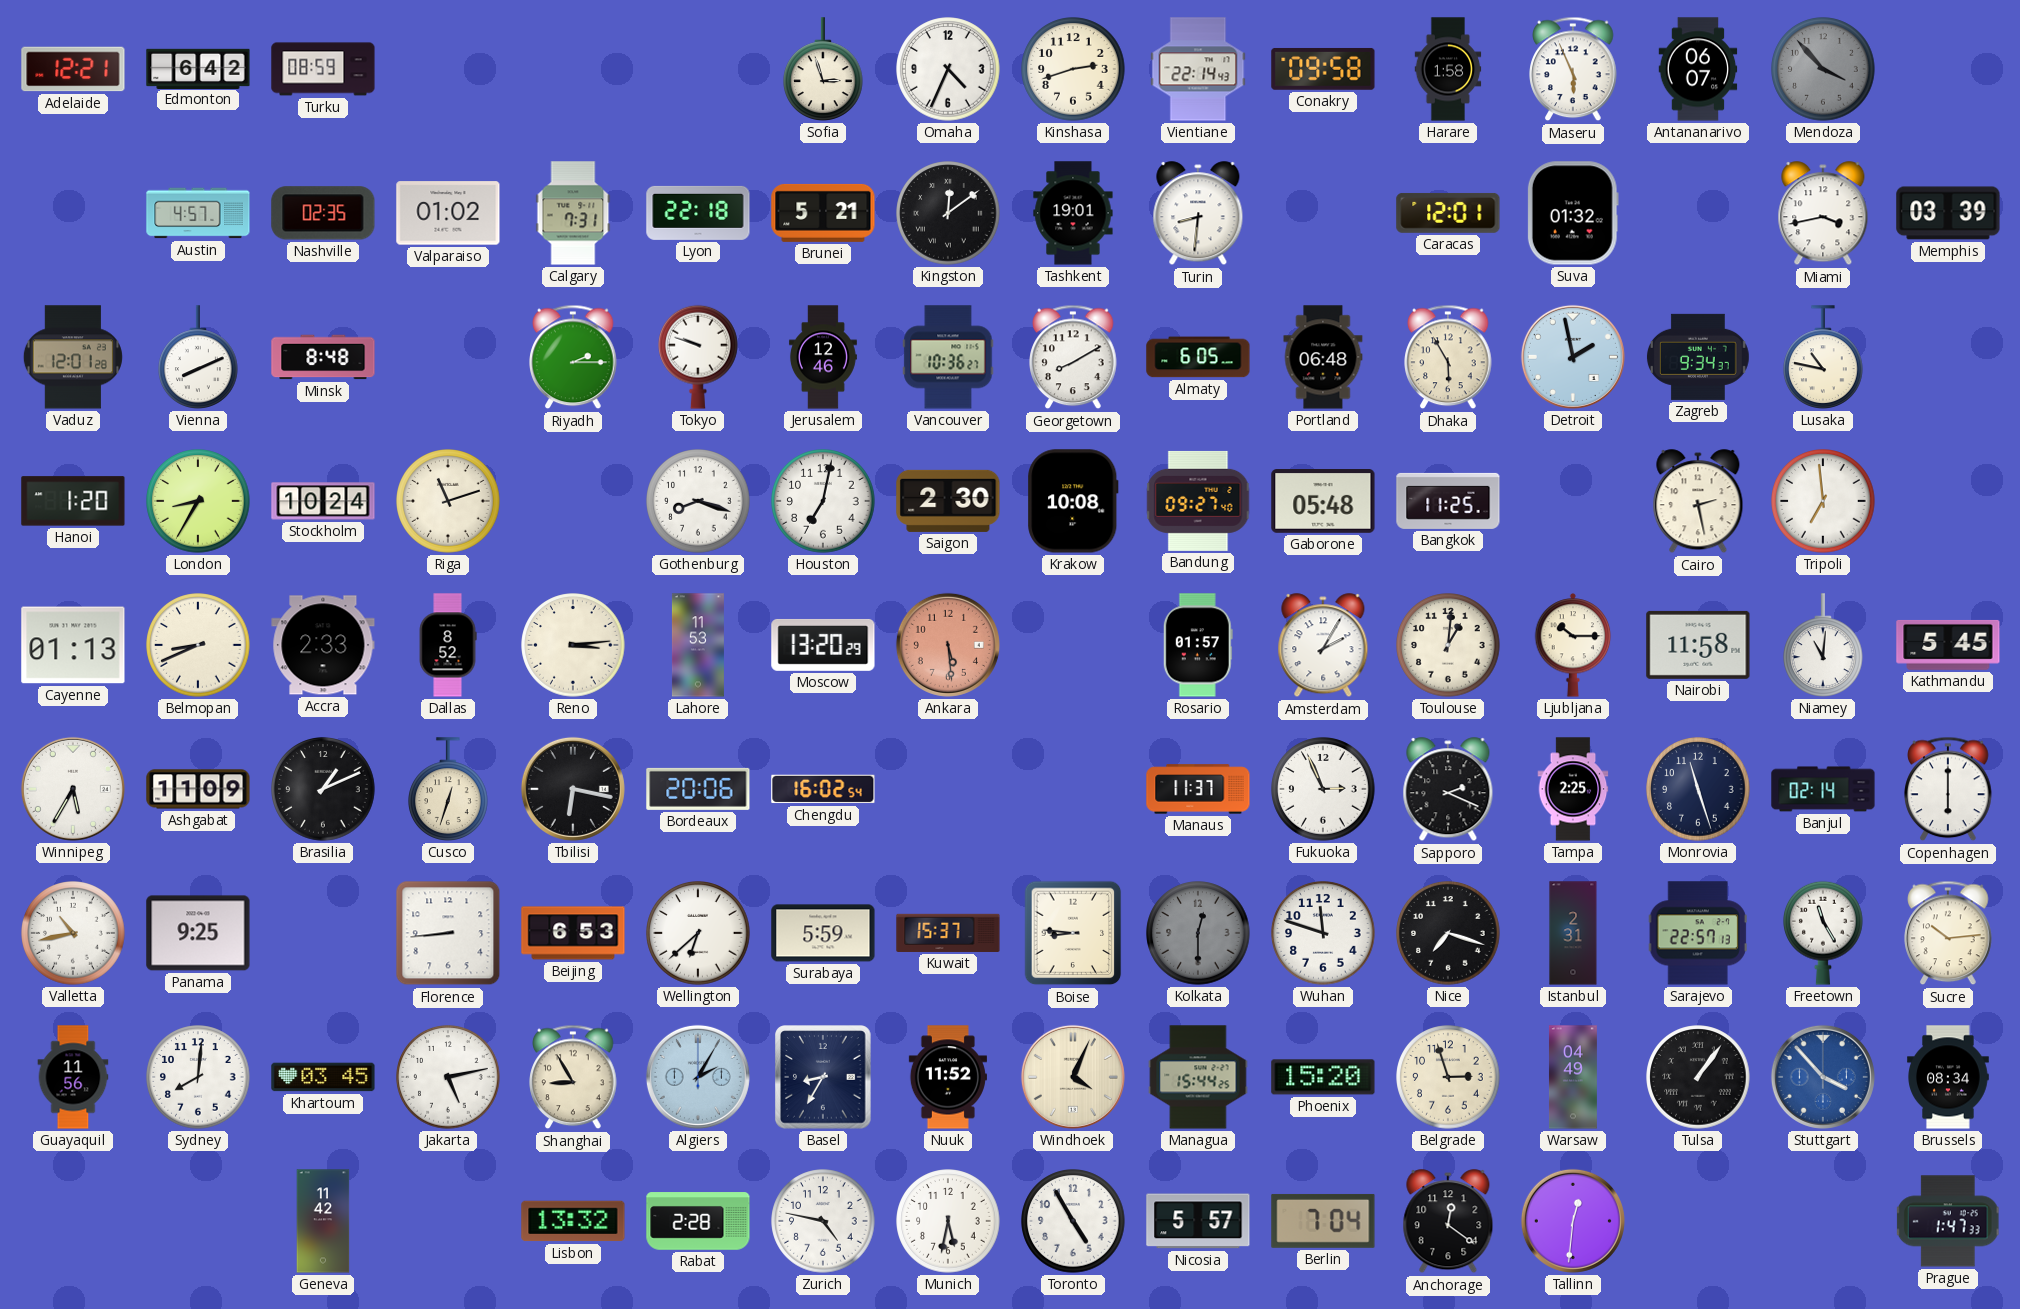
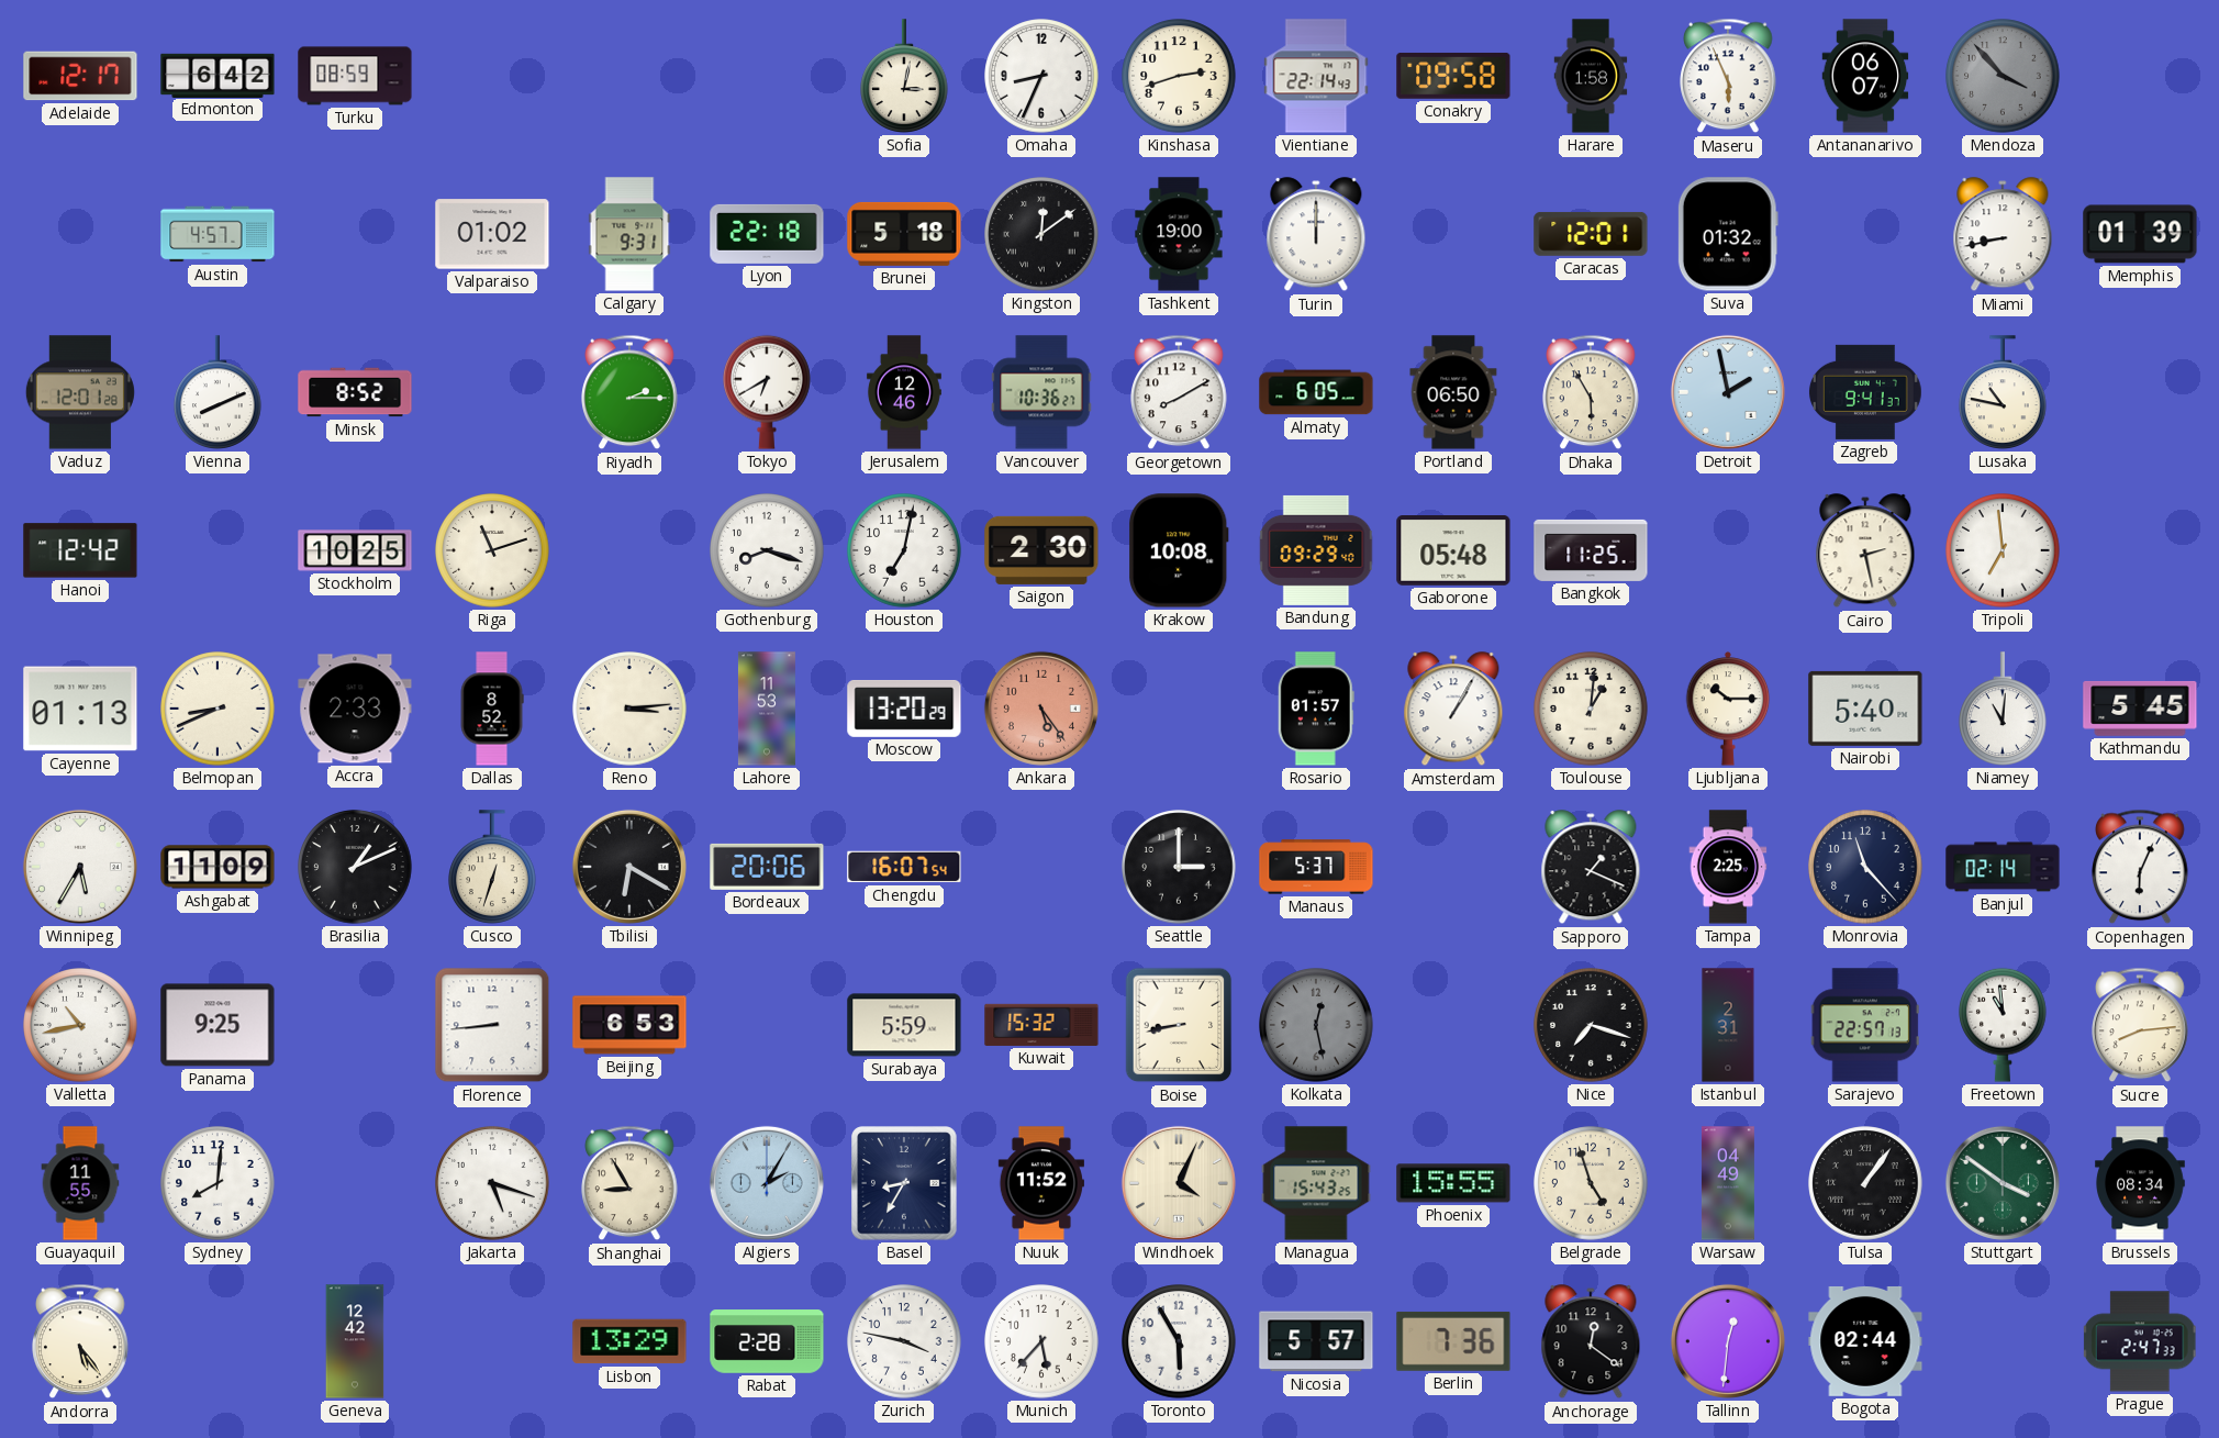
Adelaide: 12:21 -> 12:17 (80, 76)
Sofia: 2:57 -> 3:02 (905, 76)
Omaha: 4:34 -> 8:34 (1041, 76)
Nashville: 02:35 -> none (323, 213)
Calgary: 7:31 -> 9:31 (629, 234)
Brunei: 5:21 -> 5:18 (904, 234)
Tashkent: 19:01 -> 19:00 (1179, 234)
Turin: 8:31 -> 12:00 (1316, 235)
Miami: 3:43 -> 8:43 (2003, 235)
Memphis: 03:39 -> 01:39 (2140, 234)
Minsk: 8:48 -> 8:52 (355, 392)
Tokyo: 9:48 -> 6:40 (768, 392)
Portland: 06:48 -> 06:50 (1453, 392)
Zagreb: 9:34 -> 9:41 (1865, 392)
Hanoi: 1:20 -> 12:42 (80, 550)
London: 8:35 -> none (198, 501)
Stockholm: 10:24 -> 10:25 (355, 550)
Bandung: 09:27 -> 09:29 (1316, 550)
Ankara: 5:29 -> 5:24 (1041, 709)
Amsterdam: 2:05 -> 1:05 (1453, 710)
Nairobi: 11:58 -> 5:40 (1865, 709)
Tbilisi: 6:17 -> 6:20 (629, 867)
Chengdu: 16:02 -> 16:07 (904, 867)
Seattle: none -> 3:00 (1179, 867)
Manaus: 11:37 -> 5:37 (1316, 867)
Fukuoka: 2:56 -> none (1323, 789)
Sapporo: 2:19 -> 1:19 (1591, 868)
Monrovia: 11:27 -> 11:23 (1865, 867)
Copenhagen: 6:00 -> 6:04 (2140, 867)
Wellington: 6:38 -> none (698, 933)
Kuwait: 15:37 -> 15:32 (1041, 1025)
Boise: 8:46 -> 8:43 (1179, 1025)
Kolkata: 12:30 -> 12:28 (1316, 1025)
Wuhan: 11:48 -> none (1323, 933)
Freetown: 11:25 -> 10:59 (2004, 1025)
Sucre: 10:14 -> 8:14 (2140, 1025)
Guayaquil: 11:56 -> 11:55 (80, 1183)
Khartoum: 03:45 -> none (323, 1077)
Jakarta: 5:13 -> 5:18 (492, 1183)
Managua: 15:44 -> 15:43 (1316, 1183)
Phoenix: 15:20 -> 15:55 (1453, 1183)
Belgrade: 2:57 -> 4:57 (1591, 1183)
Stuttgart: 3:53 -> 3:51 (2003, 1183)
Stuttgart dial: blue -> green (2003, 1183)
Andorra: none -> 5:24 (80, 1341)
Geneva: 11:42 -> 12:42 (355, 1341)
Lisbon: 13:32 -> 13:29 (629, 1341)
Zurich: 4:47 -> 3:47 (904, 1341)
Munich: 5:32 -> 5:37 (1041, 1341)
Toronto: 4:55 -> 5:55 (1179, 1341)
Berlin: 7:04 -> 7:36 (1453, 1341)
Bogota: none -> 02:44 (1865, 1341)
Prague: 1:47 -> 2:47 (2140, 1341)
